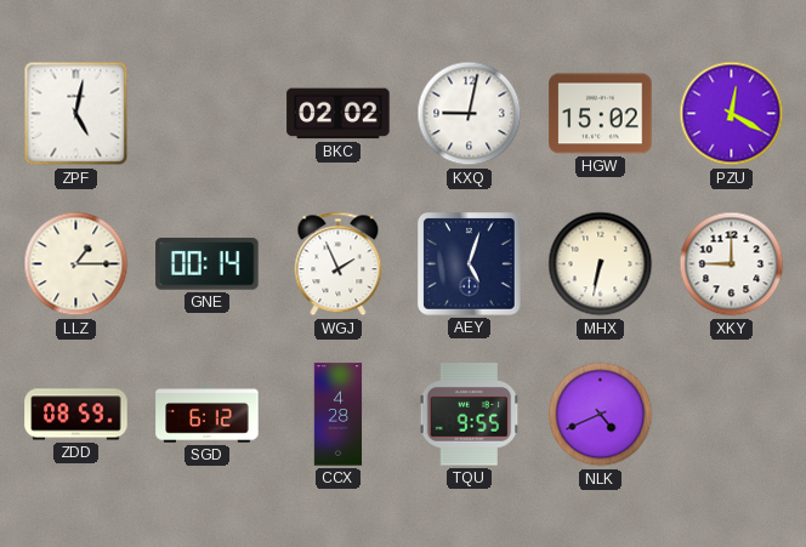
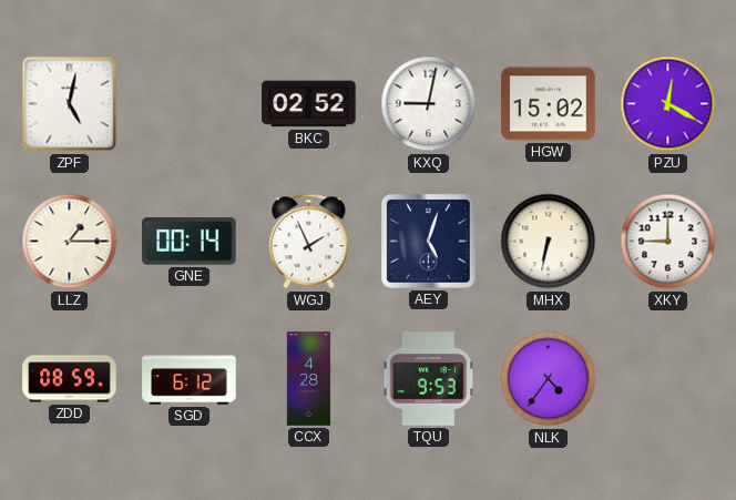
BKC: 02:02 -> 02:52 (309, 104)
TQU: 9:55 -> 9:53 (429, 379)
NLK: 4:41 -> 4:36 (549, 379)
